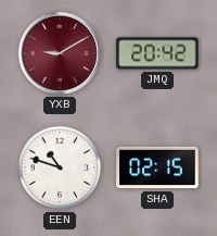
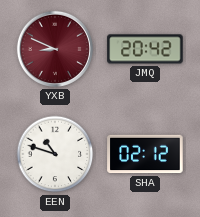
YXB: 9:10 -> 8:49 (55, 49)
SHA: 02:15 -> 02:12 (145, 154)
